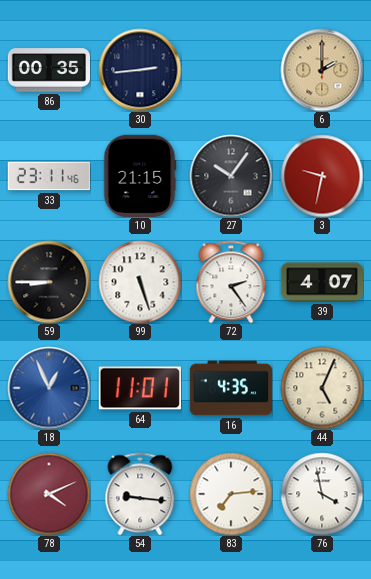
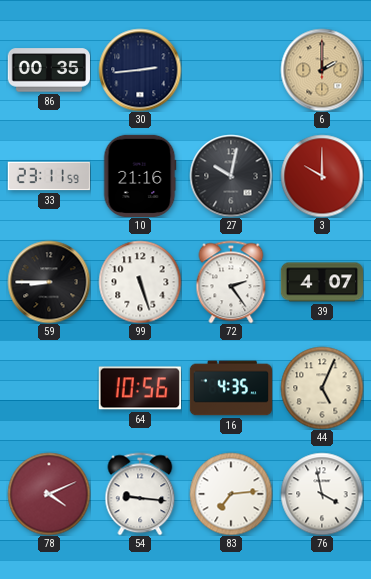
33: 23:11:46 -> 23:11:59 (48, 176)
10: 21:15 -> 21:16 (140, 175)
27: 10:06 -> 10:02 (231, 176)
3: 9:32 -> 10:00 (322, 176)
18: 12:56 -> none (49, 388)
64: 11:01 -> 10:56 (139, 388)
